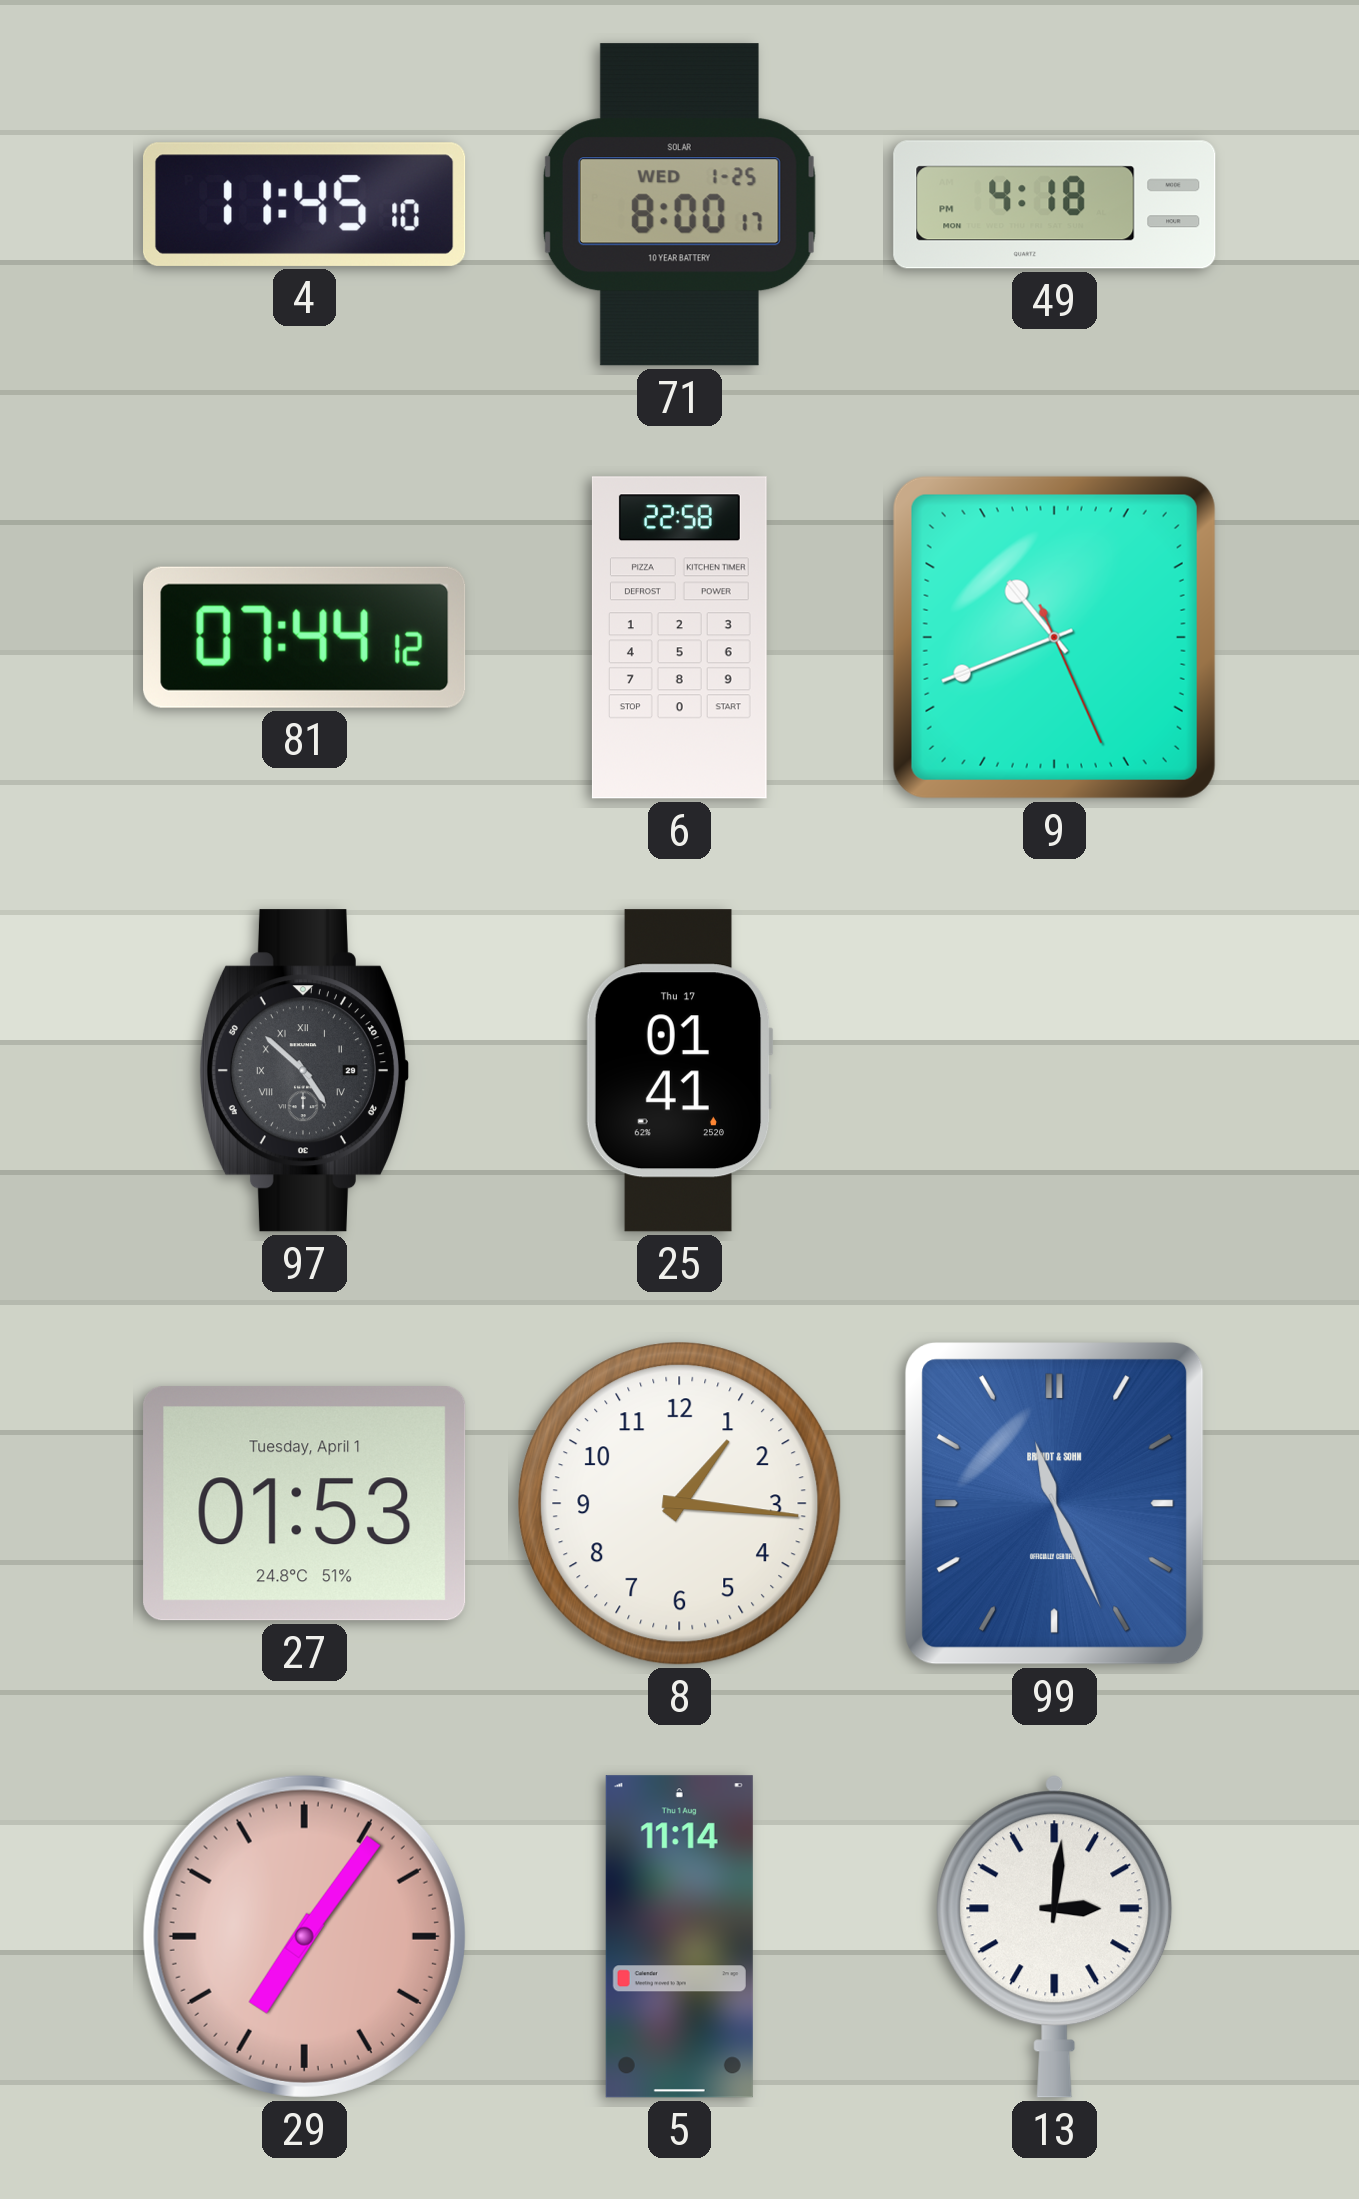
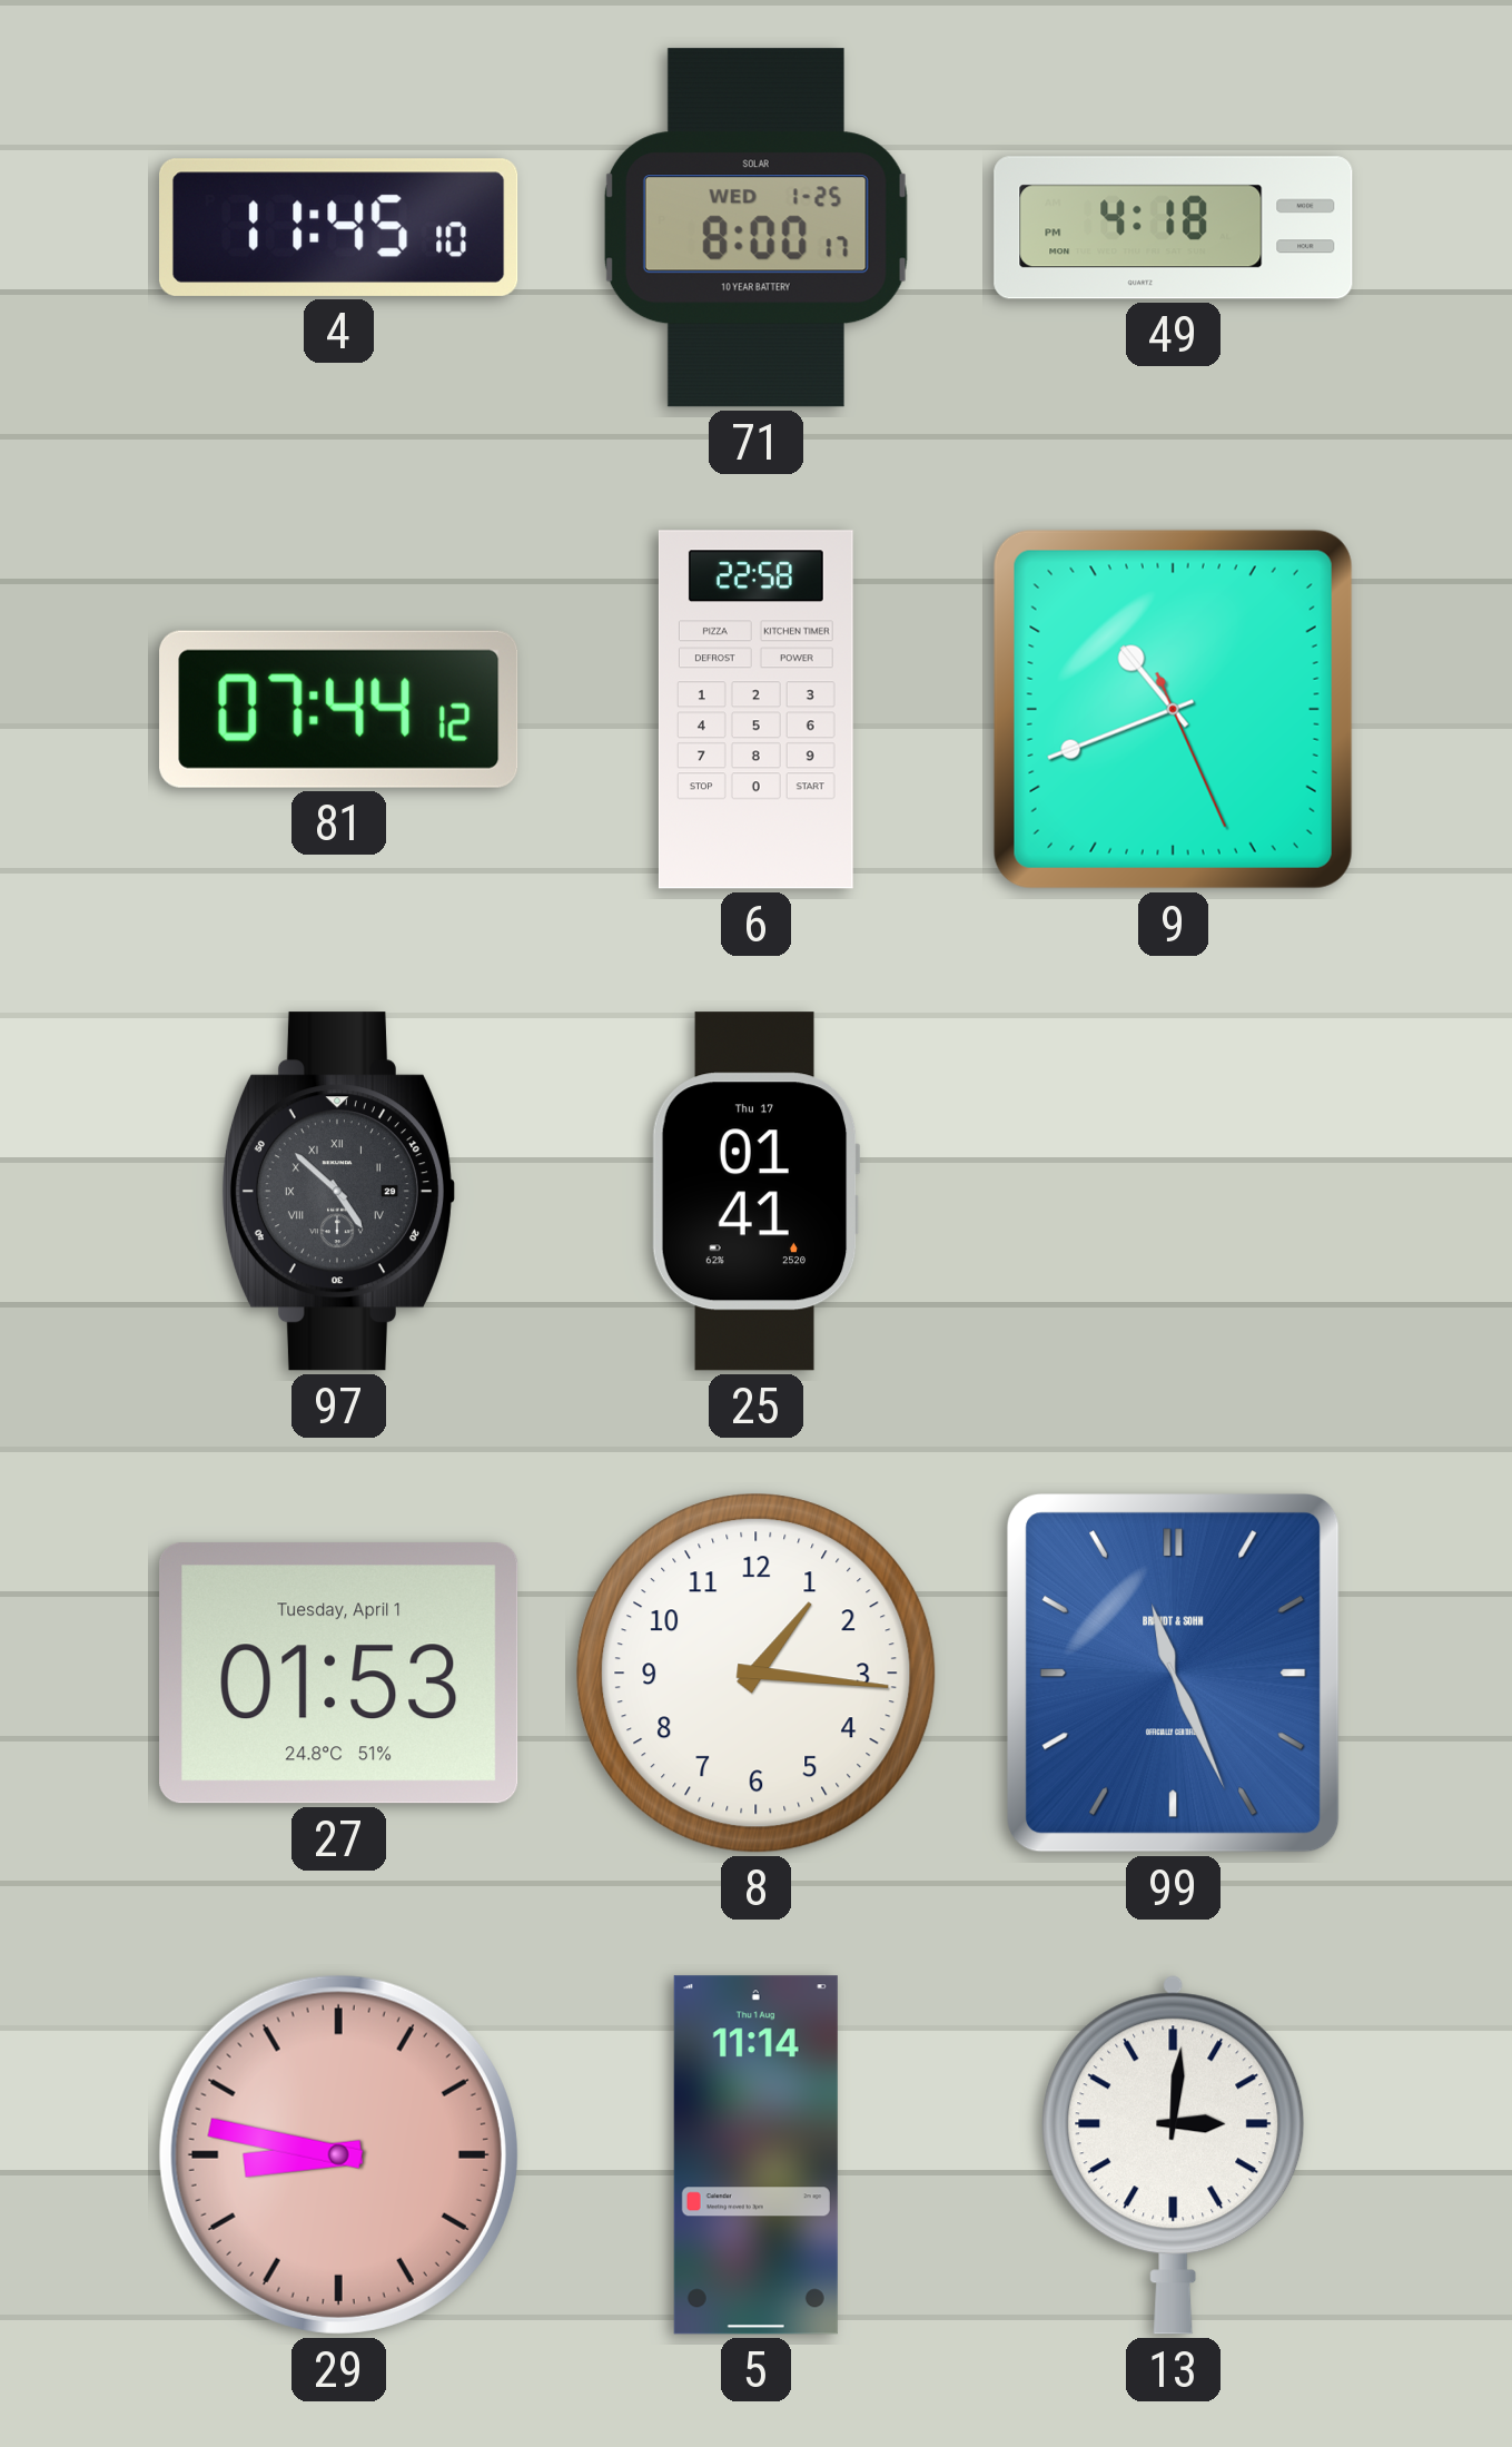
29: 7:06 -> 8:47 (338, 2154)
